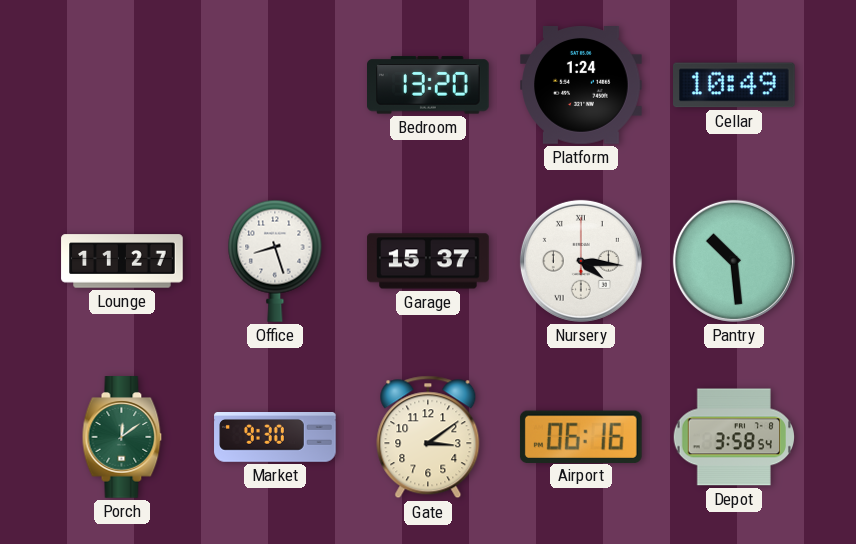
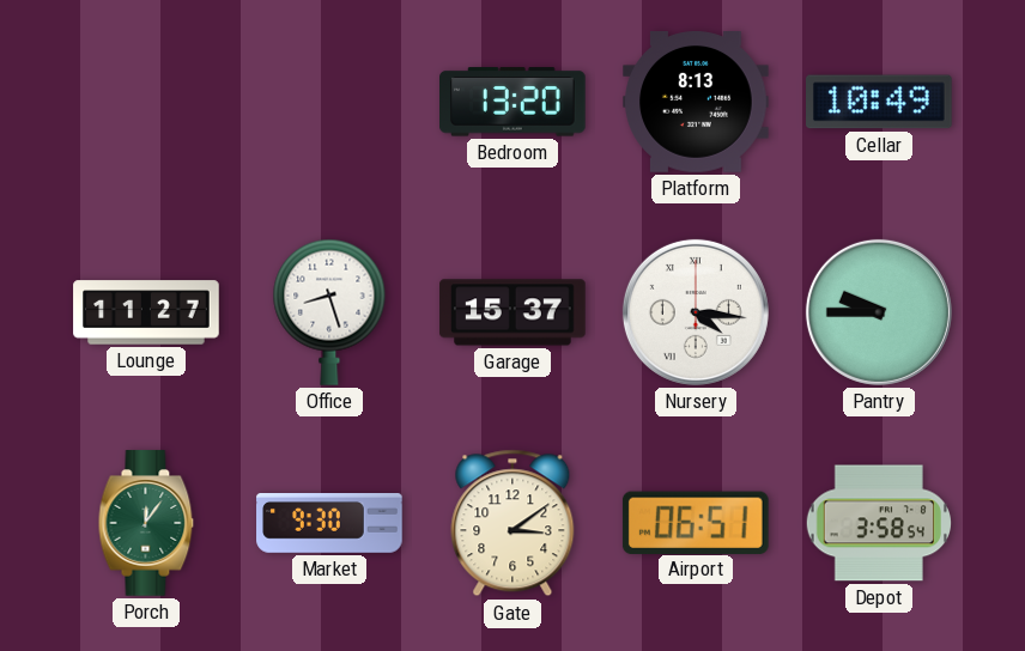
Platform: 1:24 -> 8:13 (696, 103)
Pantry: 10:29 -> 9:45 (879, 312)
Porch: 12:09 -> 12:06 (146, 523)
Airport: 06:16 -> 06:51 (696, 522)
